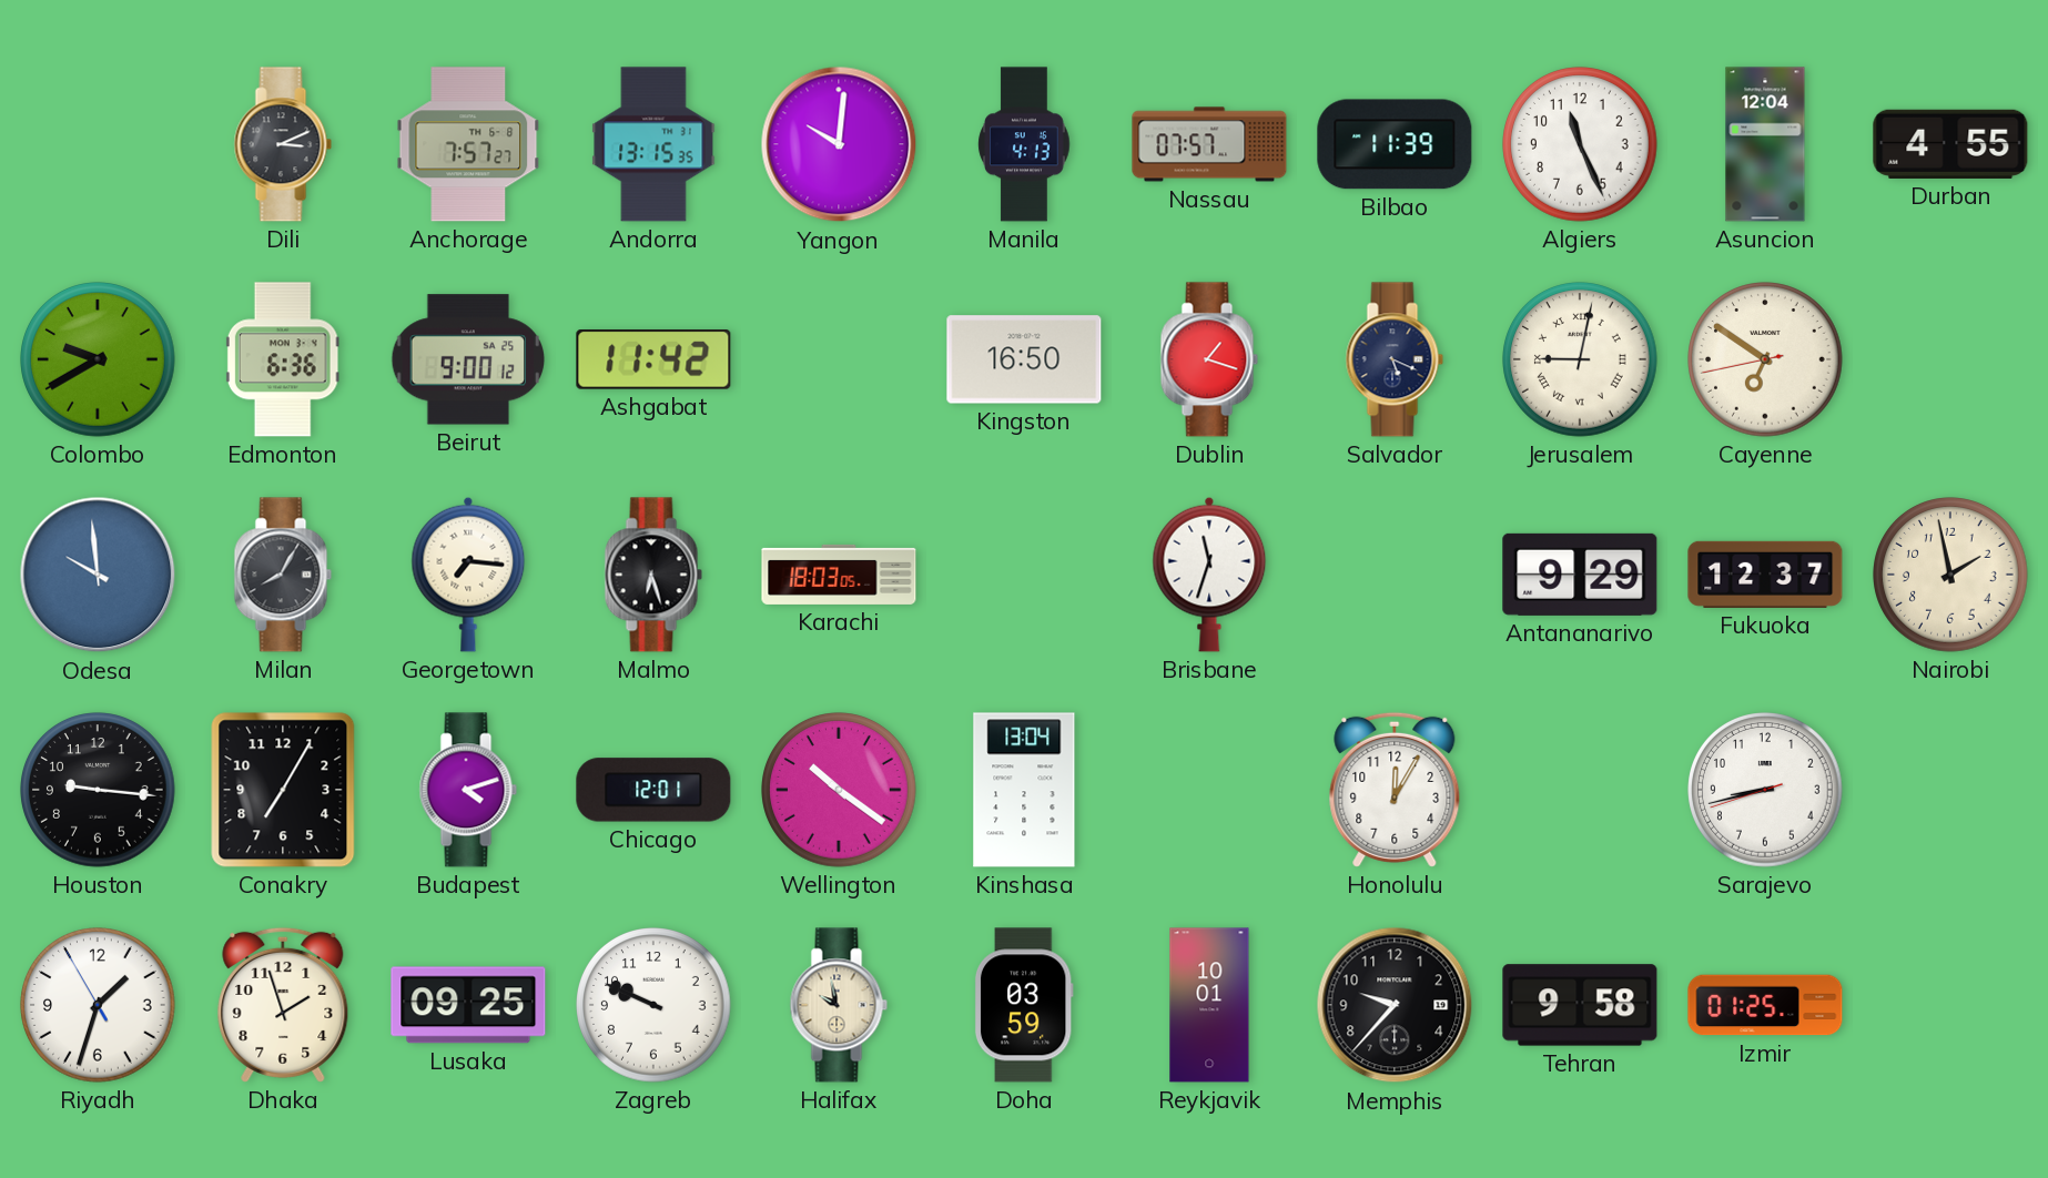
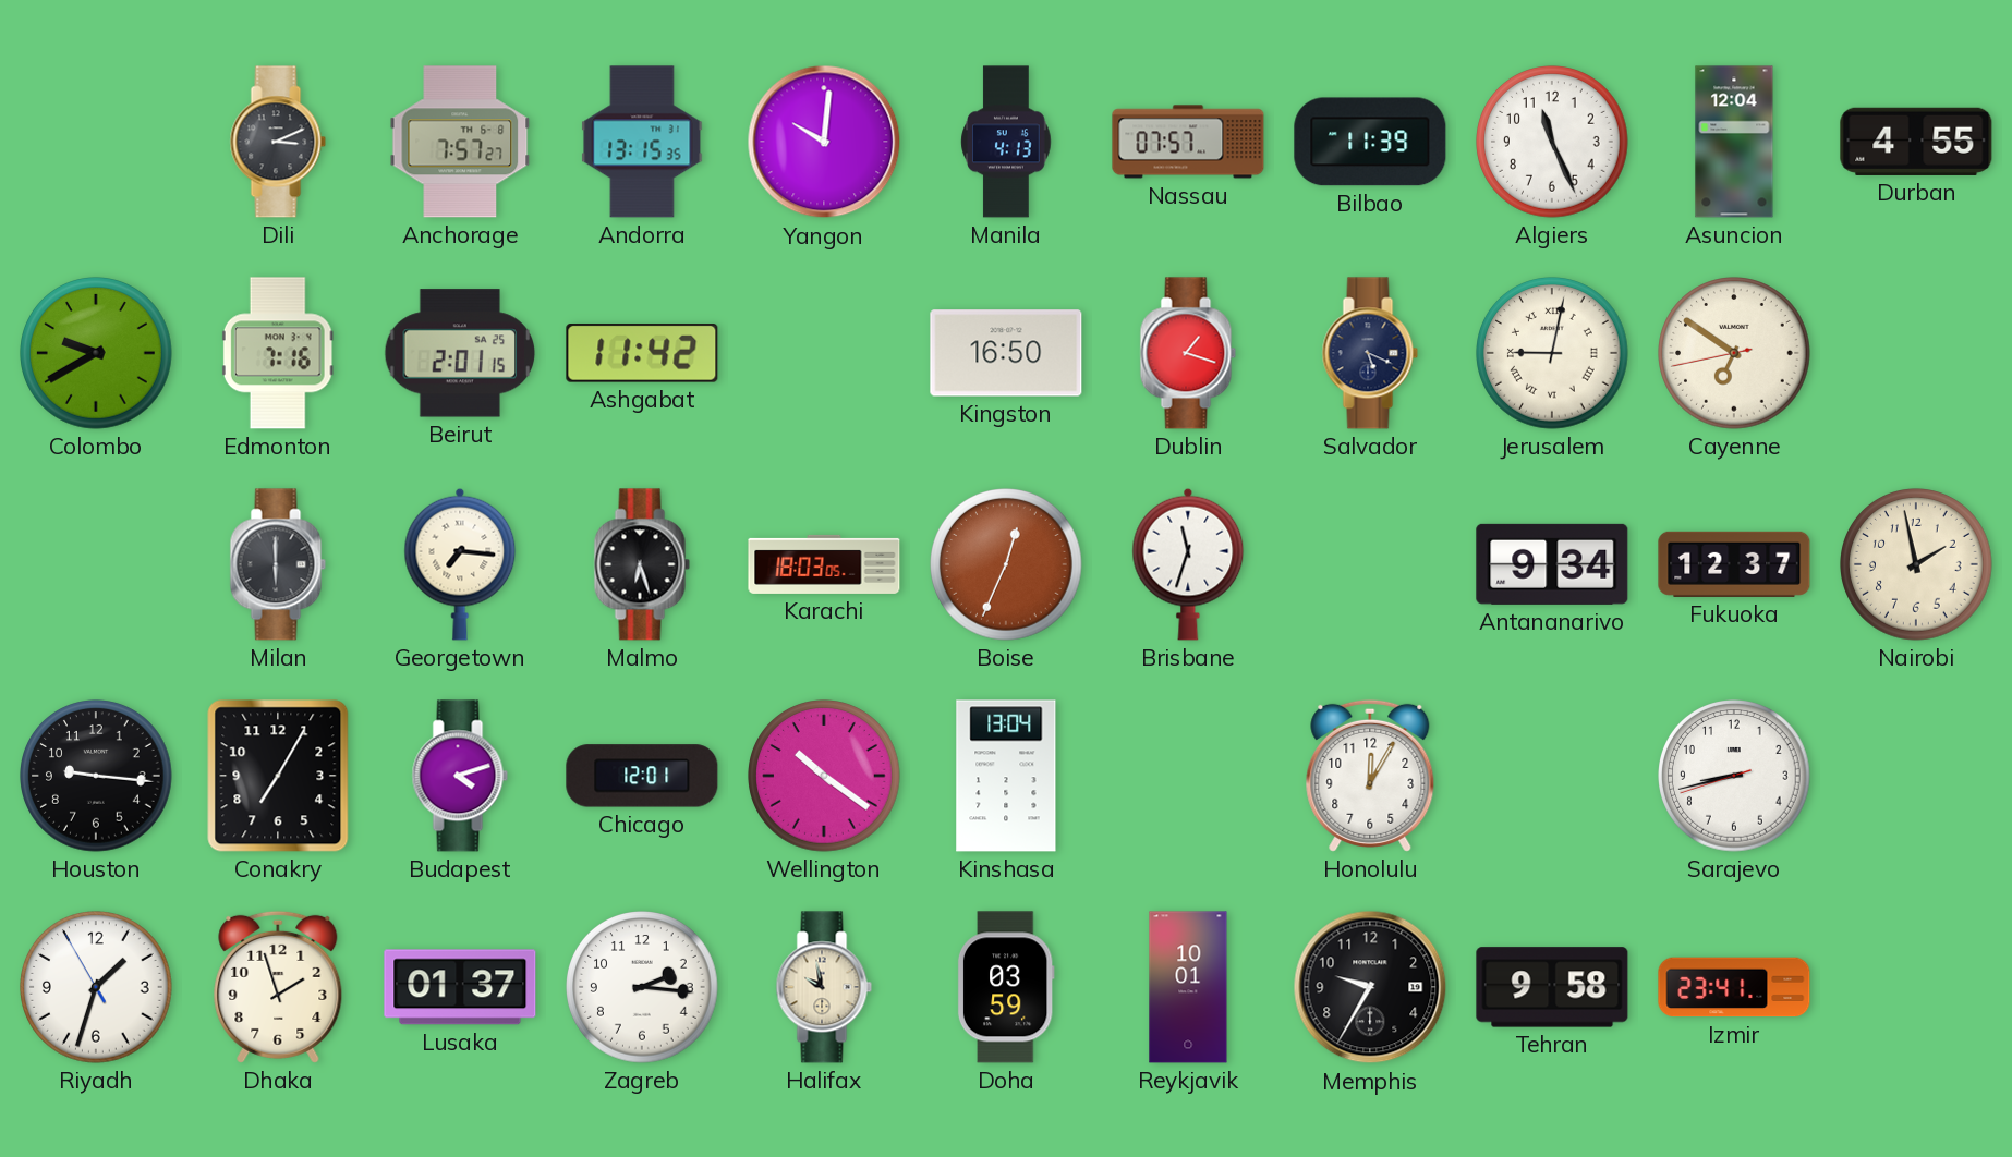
Edmonton: 6:36 -> 7:16 (278, 353)
Beirut: 9:00 -> 2:01 (460, 353)
Odesa: 9:59 -> none (98, 575)
Milan: 8:05 -> 6:00 (278, 564)
Boise: none -> 12:34 (1006, 564)
Antananarivo: 9:29 -> 9:34 (1552, 564)
Lusaka: 09:25 -> 01:37 (460, 987)
Zagreb: 9:49 -> 2:16 (642, 987)
Memphis: 9:37 -> 9:35 (1370, 987)
Izmir: 01:25 -> 23:41 (1734, 987)
